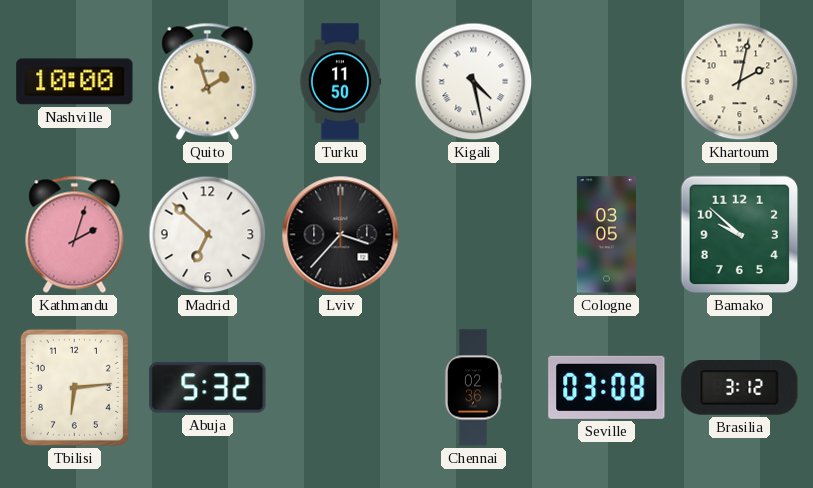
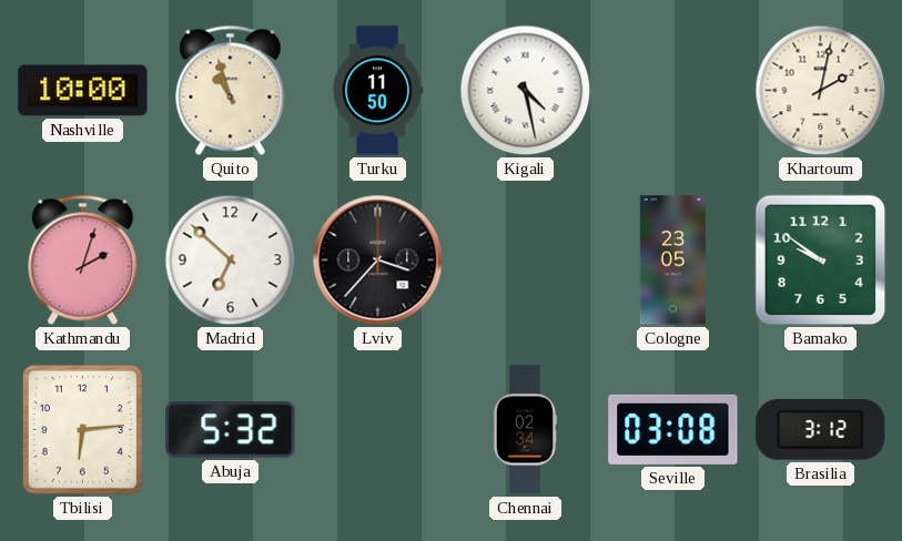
Quito: 1:57 -> 10:57 (231, 90)
Cologne: 03:05 -> 23:05 (672, 261)
Bamako: 9:52 -> 9:51 (821, 261)
Chennai: 02:36 -> 02:34 (525, 430)
